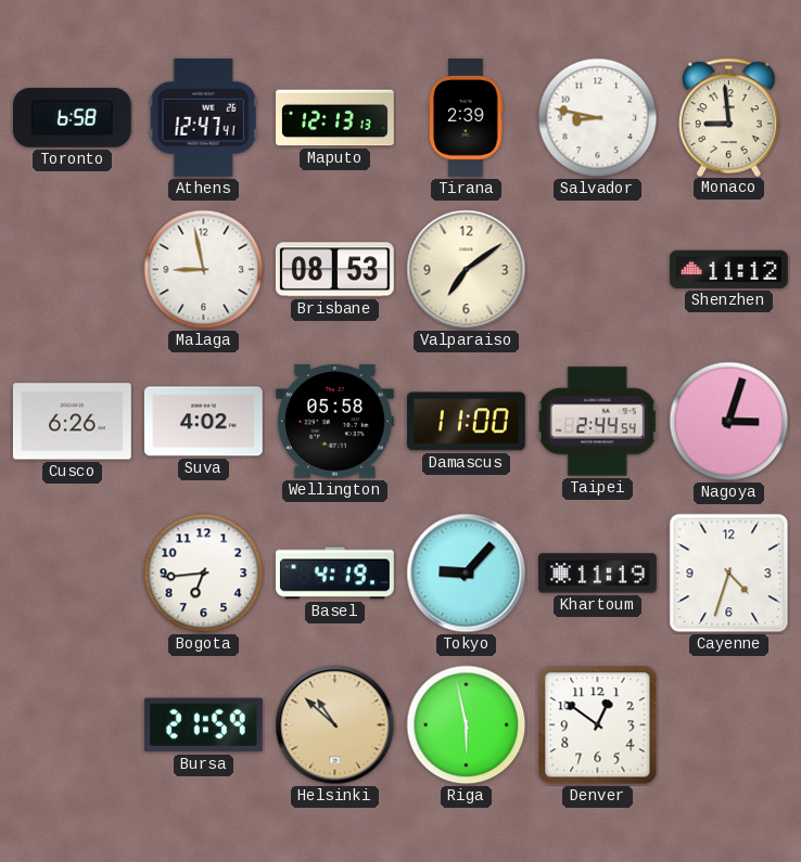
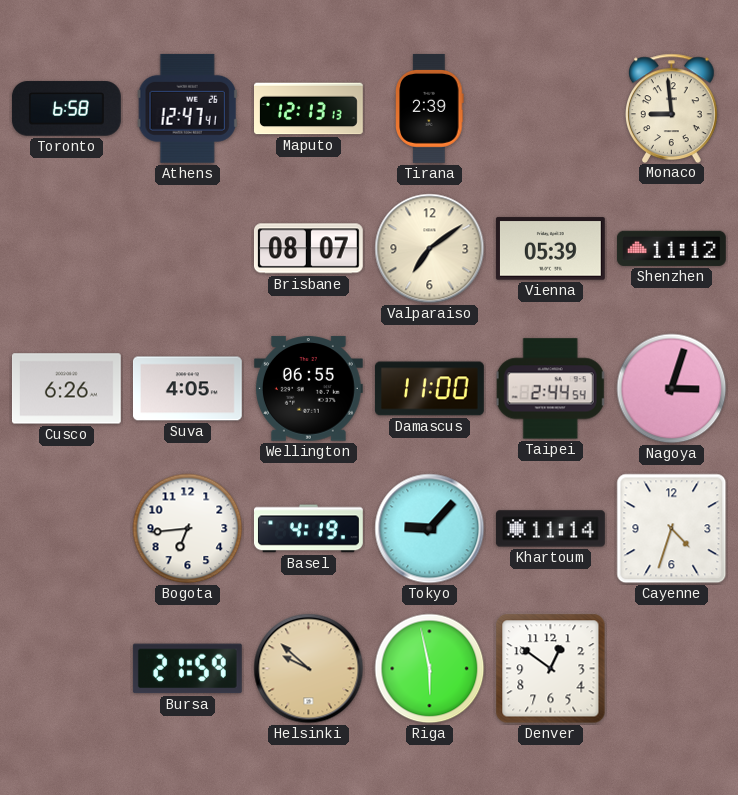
Salvador: 8:47 -> none (598, 118)
Malaga: 8:58 -> none (204, 270)
Brisbane: 08:53 -> 08:07 (308, 249)
Vienna: none -> 05:39 (550, 249)
Suva: 4:02 -> 4:05 (187, 389)
Wellington: 05:58 -> 06:55 (308, 389)
Khartoum: 11:19 -> 11:14 (550, 529)
Helsinki: 10:52 -> 9:52 (309, 669)
